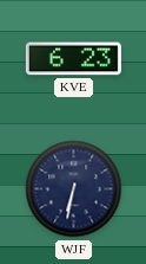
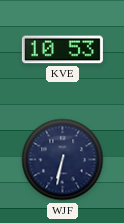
KVE: 6:23 -> 10:53 (62, 50)
